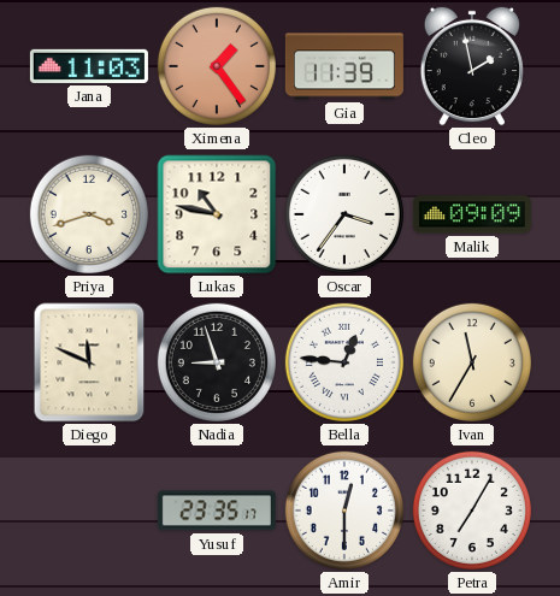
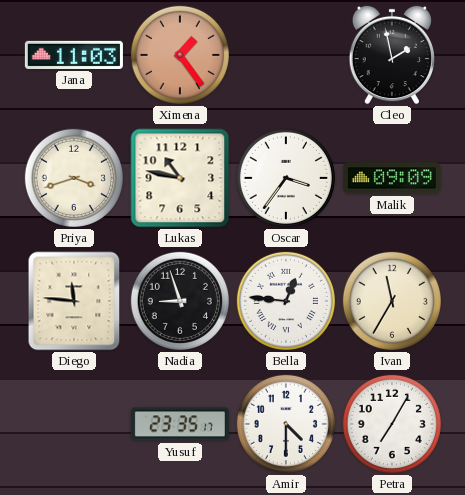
Gia: 11:39 -> none (344, 66)
Diego: 11:49 -> 11:46 (74, 301)
Amir: 12:30 -> 4:30 (286, 424)
